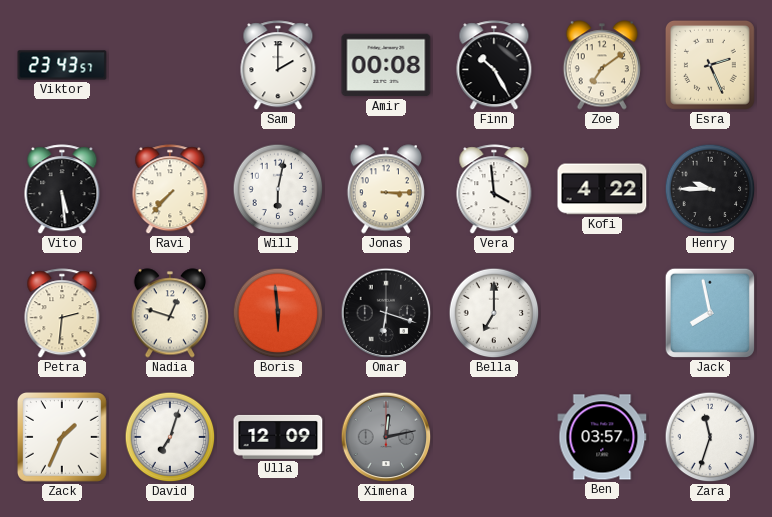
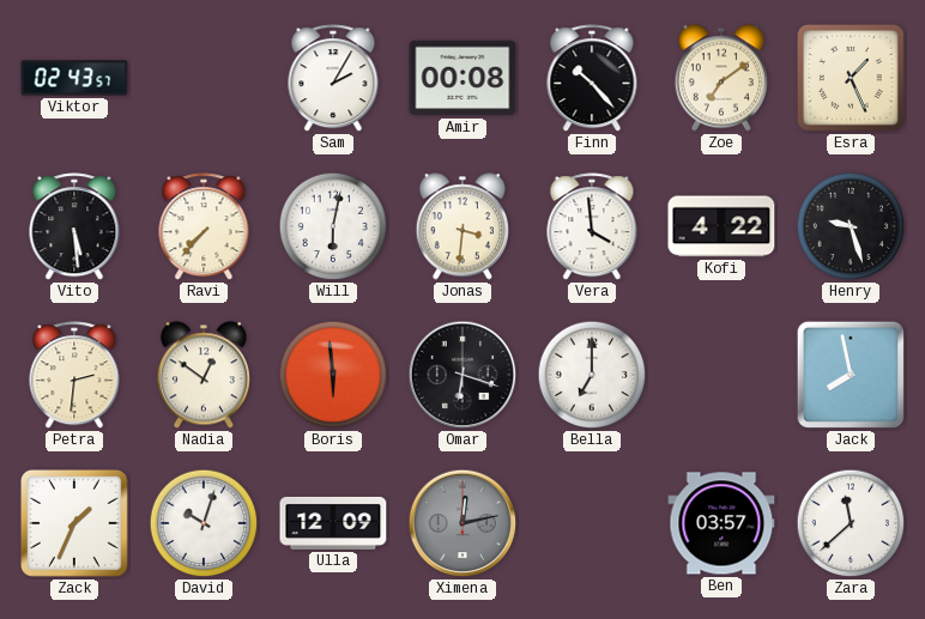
Viktor: 23:43 -> 02:43 (74, 78)
Sam: 2:00 -> 2:05 (333, 79)
Finn: 10:25 -> 10:23 (592, 79)
Esra: 2:26 -> 1:26 (851, 78)
Jonas: 3:15 -> 3:31 (462, 226)
Henry: 9:45 -> 9:27 (851, 226)
Nadia: 12:48 -> 12:51 (204, 375)
David: 7:03 -> 10:03 (204, 523)
Zara: 11:33 -> 11:38 (851, 523)
